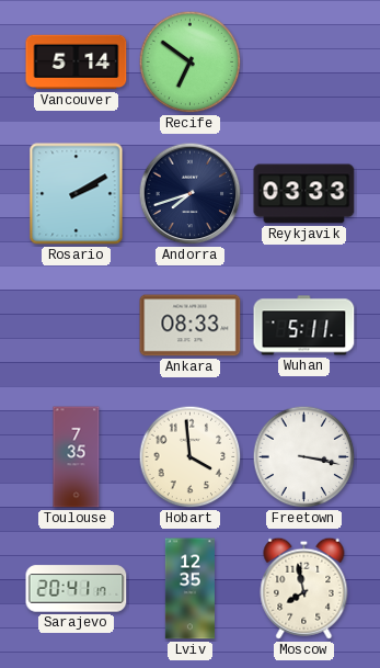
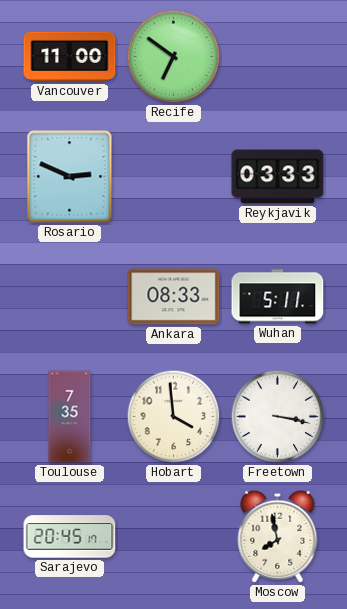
Vancouver: 5:14 -> 11:00 (70, 57)
Rosario: 2:10 -> 2:49 (70, 177)
Andorra: 7:42 -> none (191, 194)
Sarajevo: 20:41 -> 20:45 (70, 537)
Lviv: 12:35 -> none (189, 589)
